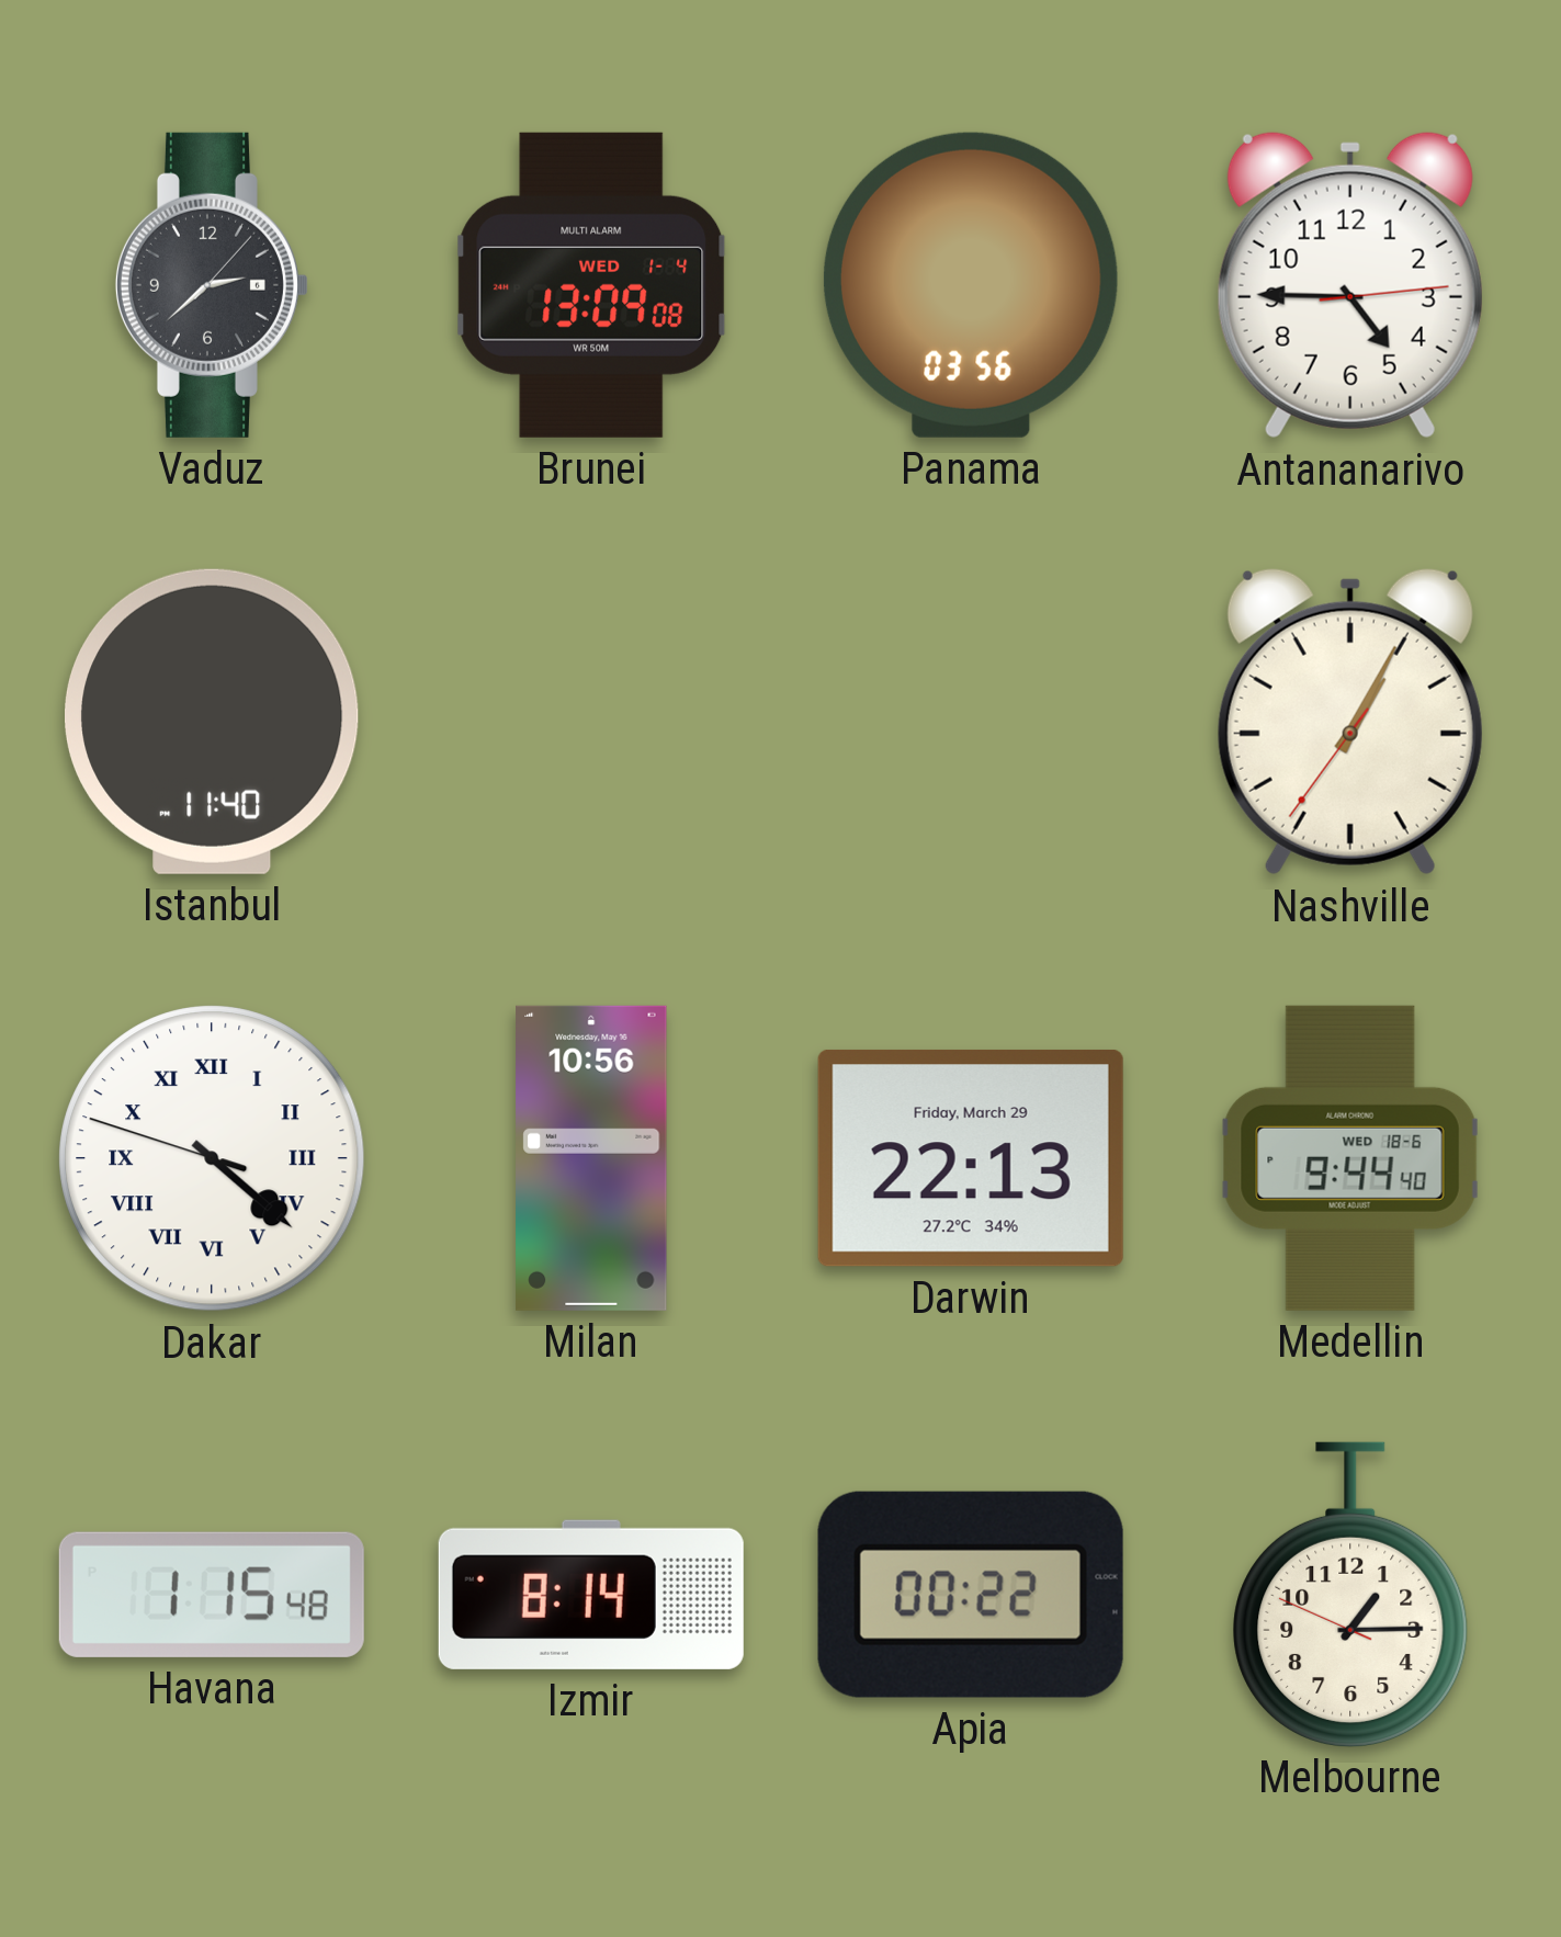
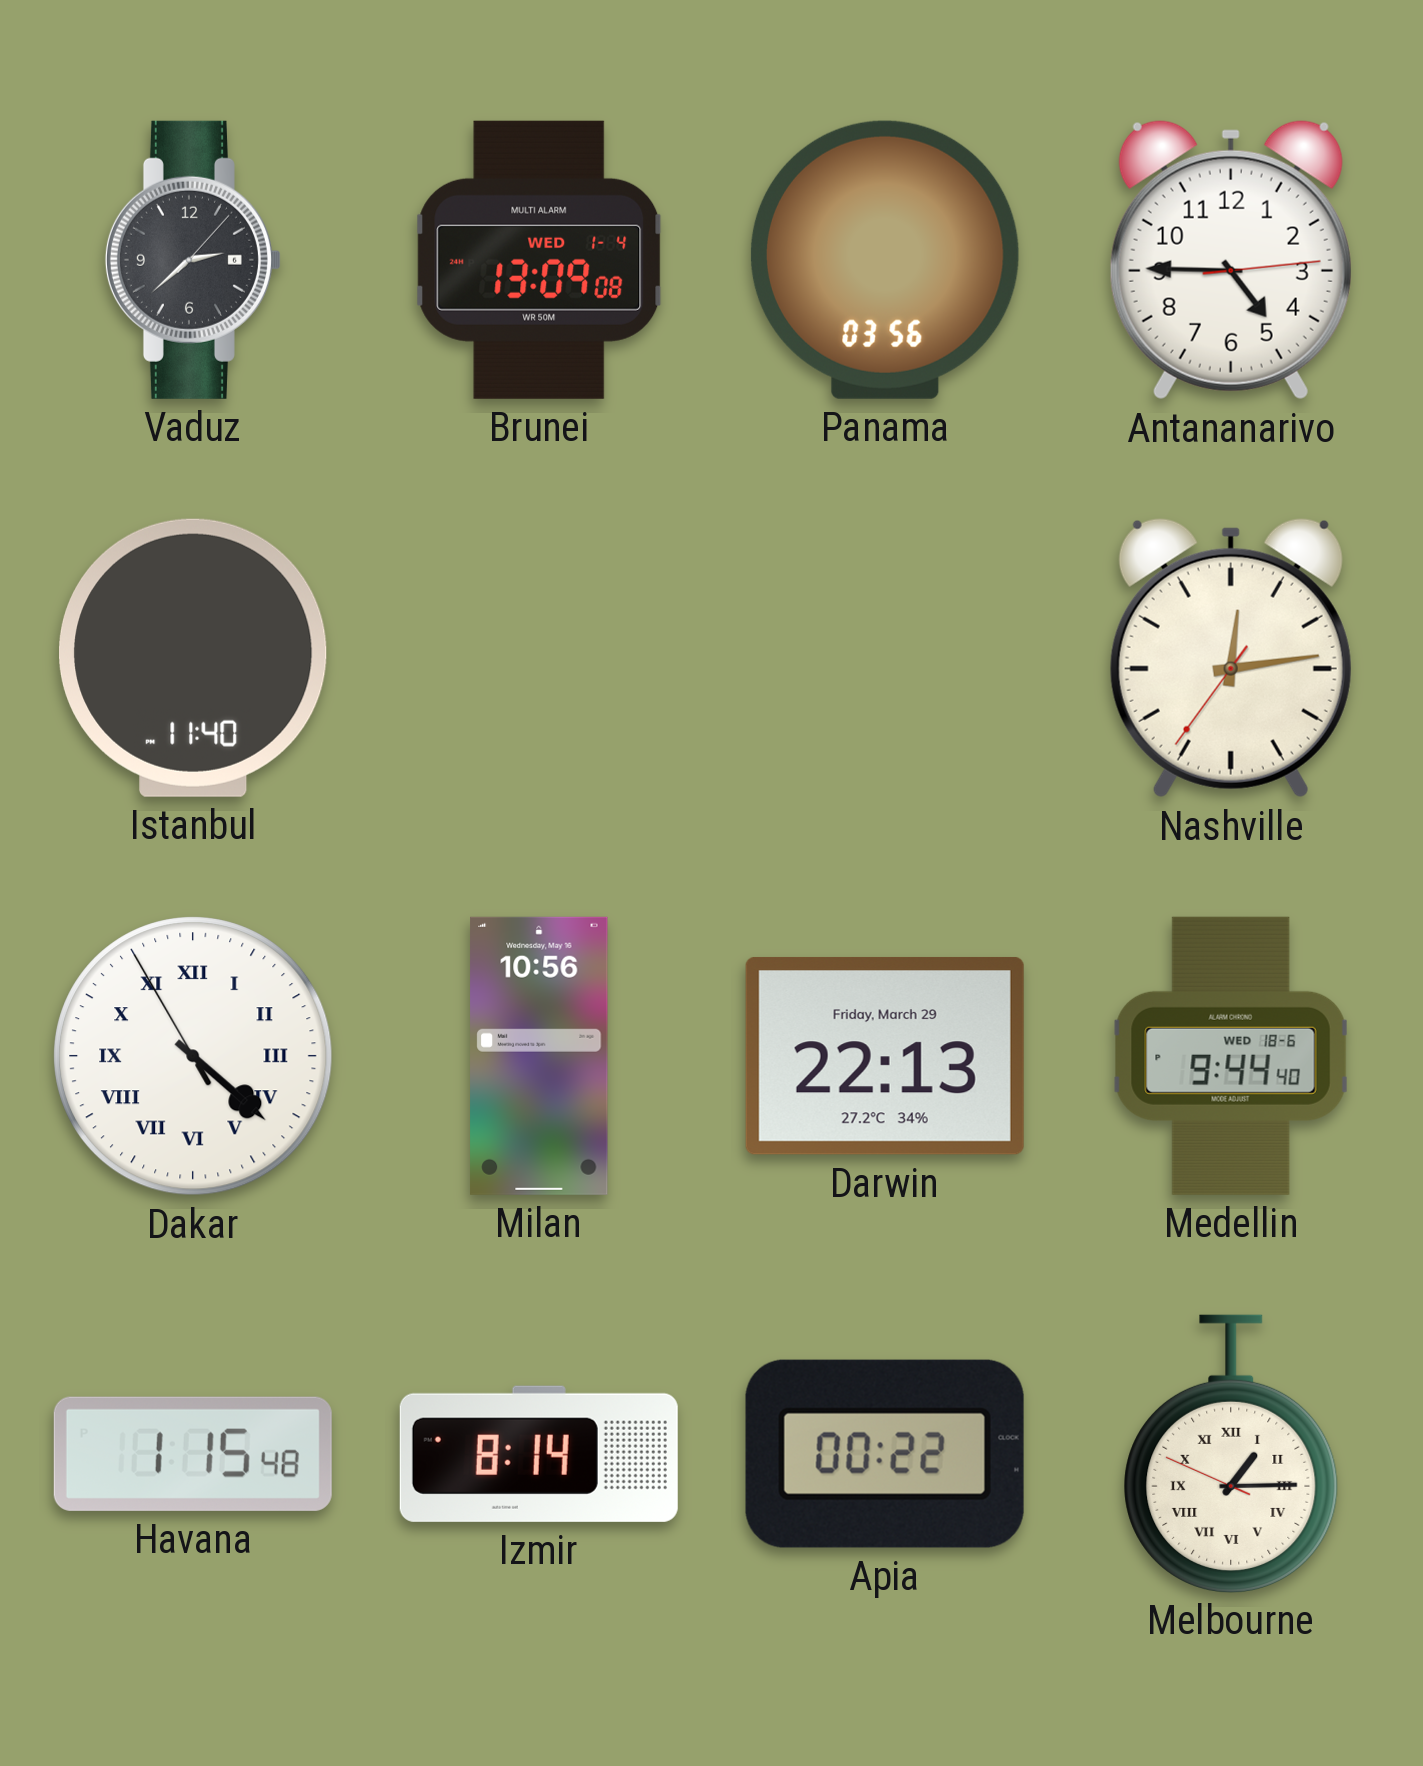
Nashville: 1:04 -> 12:13 (1231, 658)
Dakar: 4:21:48 -> 4:21:55 (193, 1056)
Melbourne numerals: Arabic -> Roman (1231, 1453)
